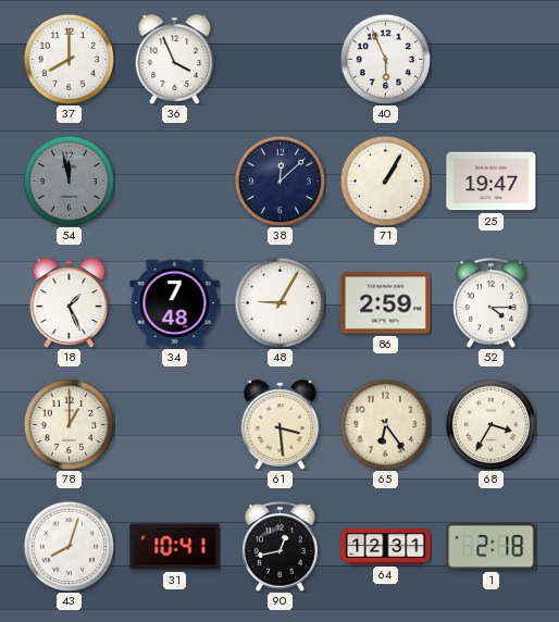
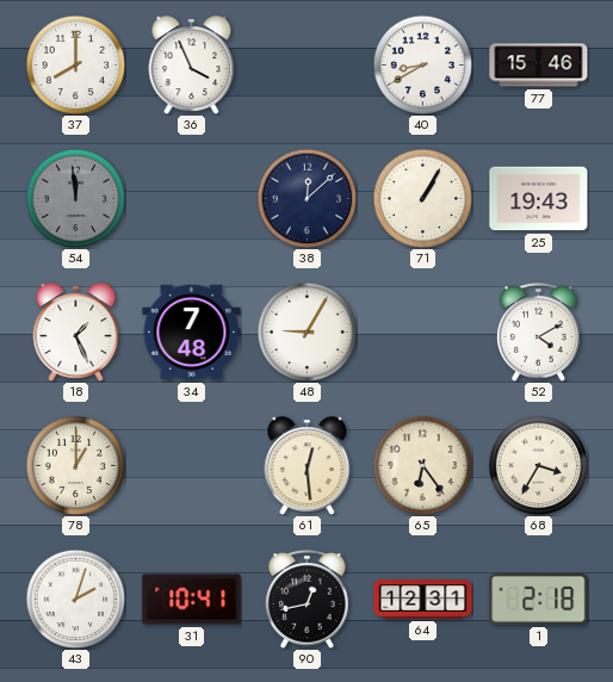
40: 5:56 -> 8:40 (422, 64)
77: none -> 15:46 (539, 66)
54: 11:58 -> 11:59 (75, 198)
25: 19:47 -> 19:43 (539, 199)
86: 2:59 -> none (386, 303)
52: 4:15 -> 4:10 (539, 333)
61: 3:29 -> 12:29 (308, 466)
43: 8:03 -> 2:03 (75, 599)
